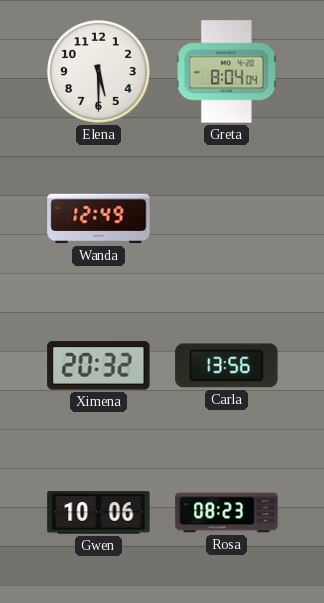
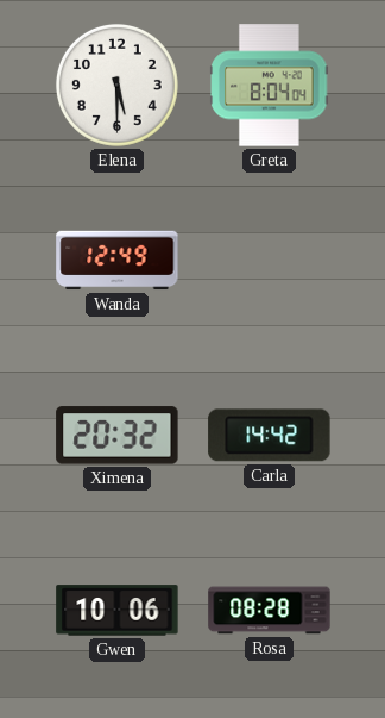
Carla: 13:56 -> 14:42 (270, 436)
Rosa: 08:23 -> 08:28 (270, 611)
